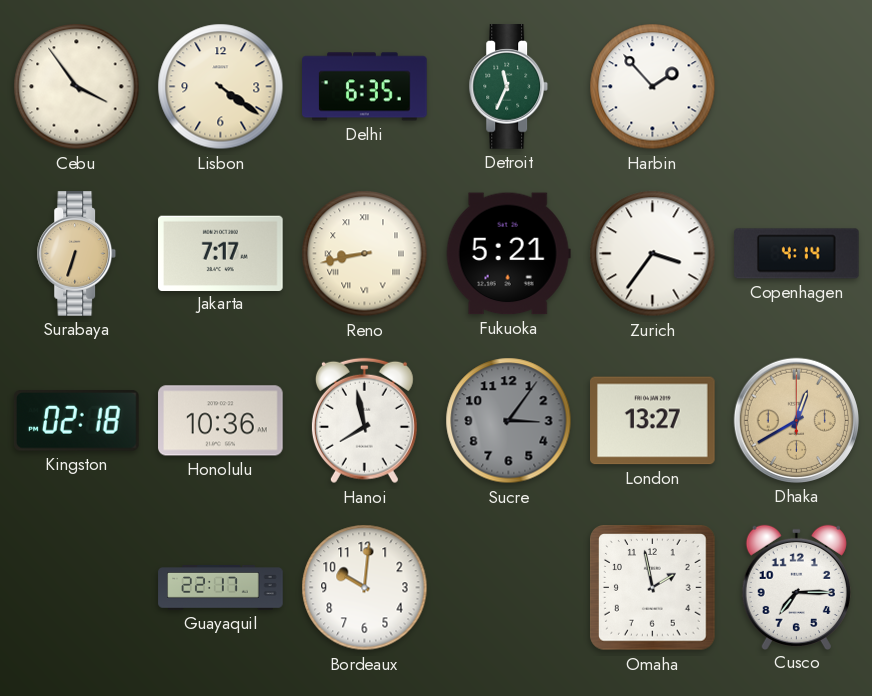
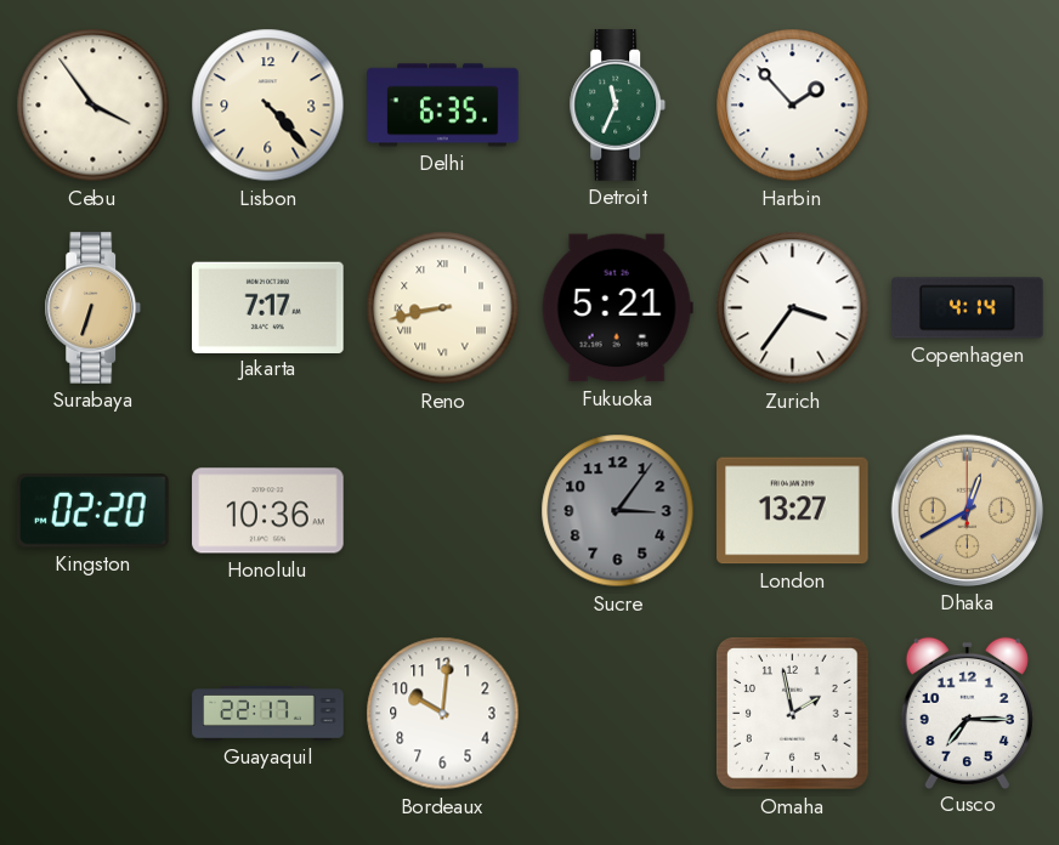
Lisbon: 4:21 -> 4:23 (268, 106)
Kingston: 02:18 -> 02:20 (92, 511)
Hanoi: 7:58 -> none (364, 421)
